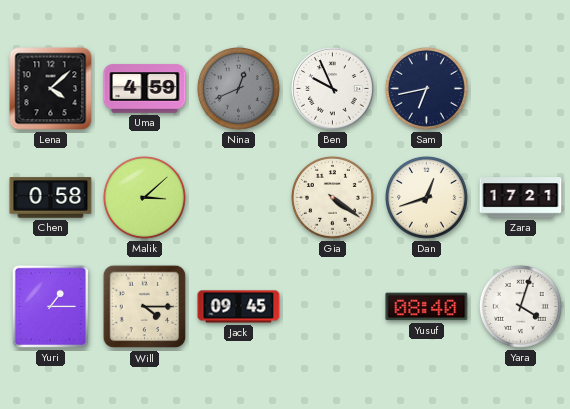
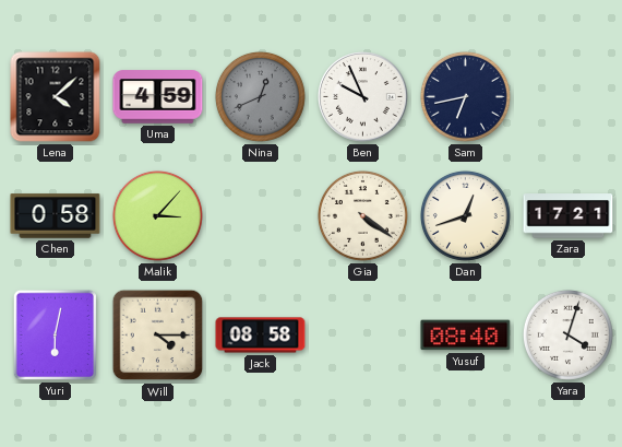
Malik: 3:08 -> 3:07 (157, 215)
Yuri: 1:15 -> 6:02 (55, 334)
Jack: 09:45 -> 08:58 (261, 336)
